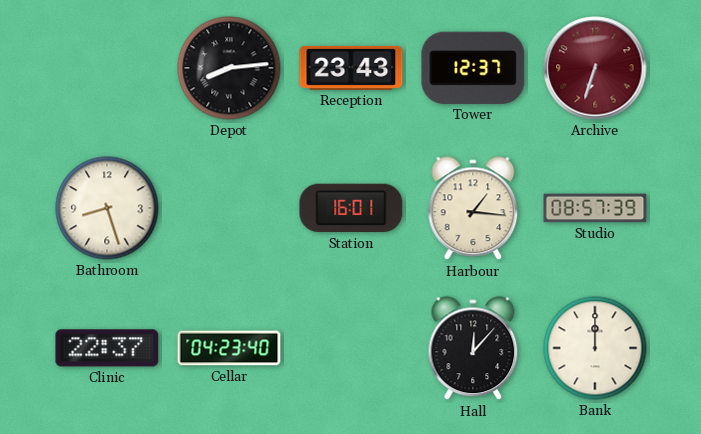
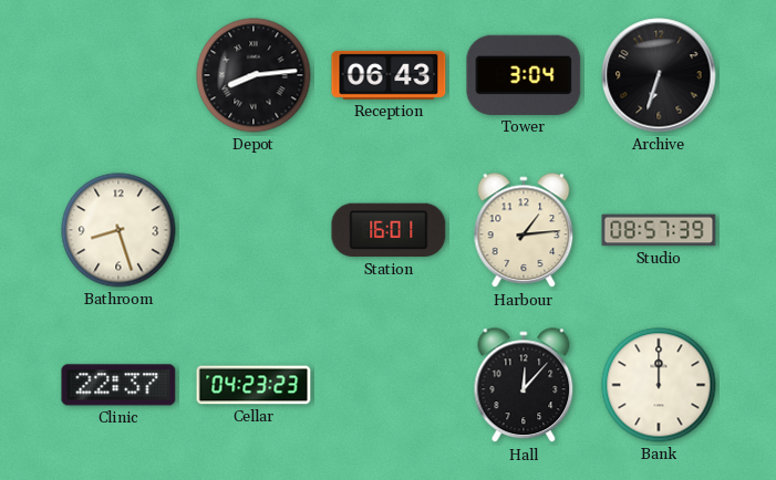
Reception: 23:43 -> 06:43 (389, 75)
Tower: 12:37 -> 3:04 (524, 75)
Archive dial: burgundy -> black (659, 75)
Harbour: 1:16 -> 1:14 (524, 231)
Cellar: 04:23:40 -> 04:23:23 (254, 385)
